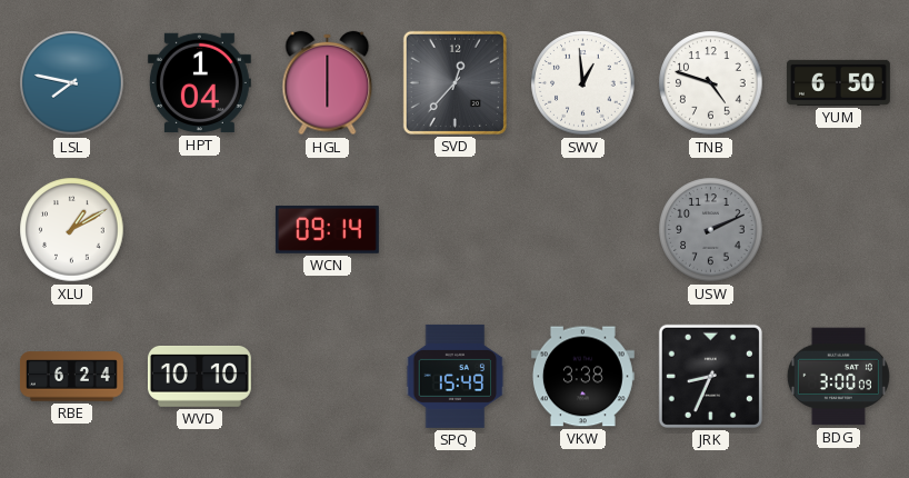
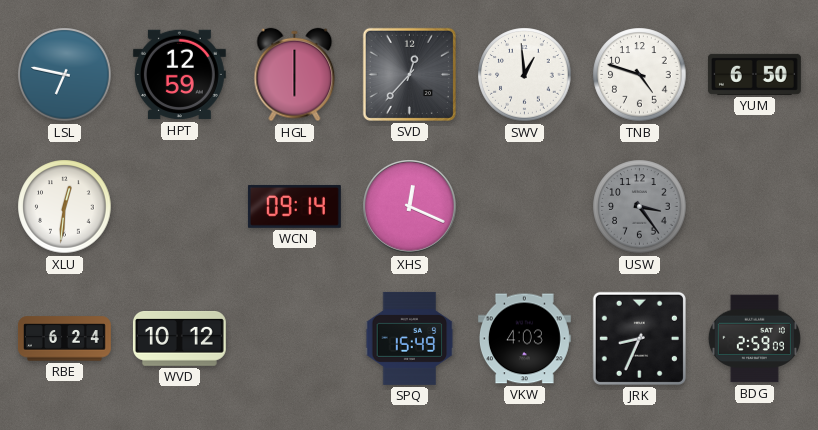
LSL: 7:47 -> 6:47 (65, 75)
HPT: 1:04 -> 12:59 (179, 75)
XLU: 1:10 -> 12:31 (65, 207)
XHS: none -> 12:19 (410, 207)
USW: 2:11 -> 3:24 (640, 207)
WVD: 10:10 -> 10:12 (179, 339)
VKW: 3:38 -> 4:03 (524, 339)
BDG: 3:00 -> 2:59 (754, 339)
